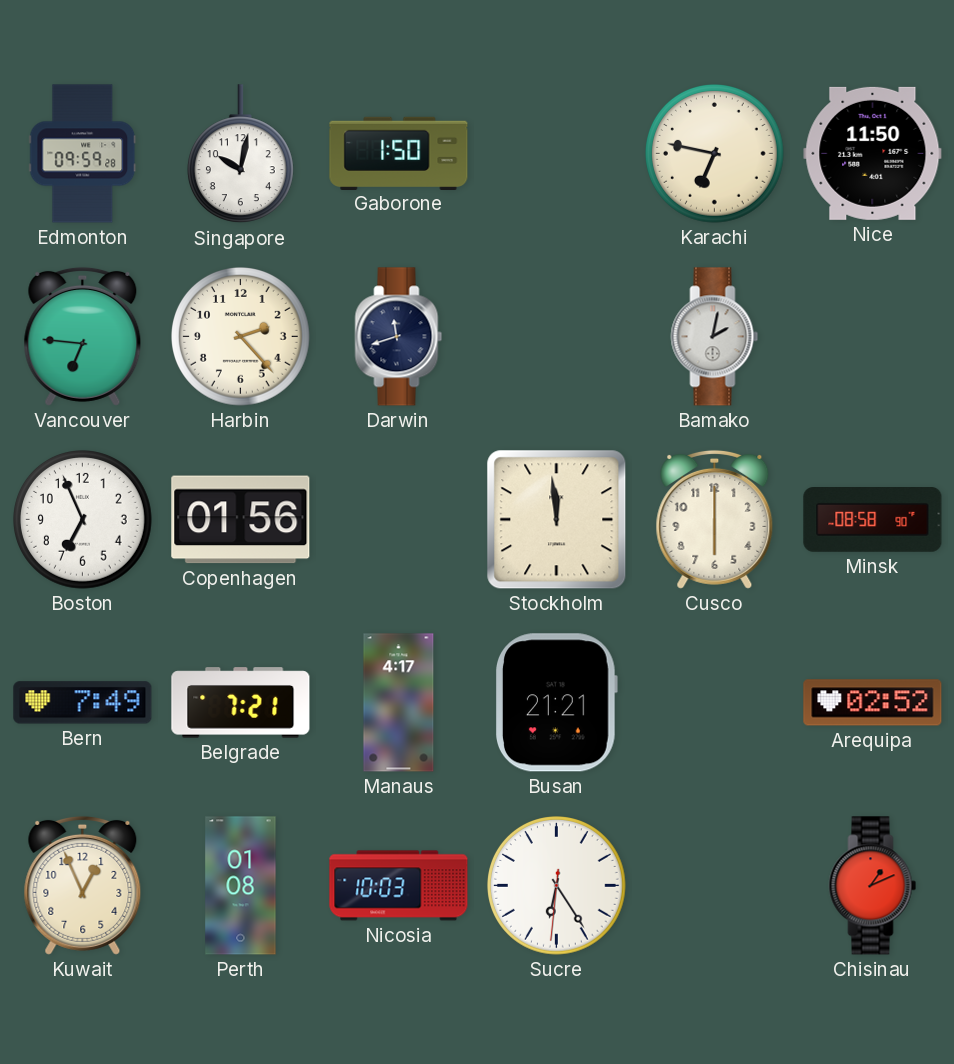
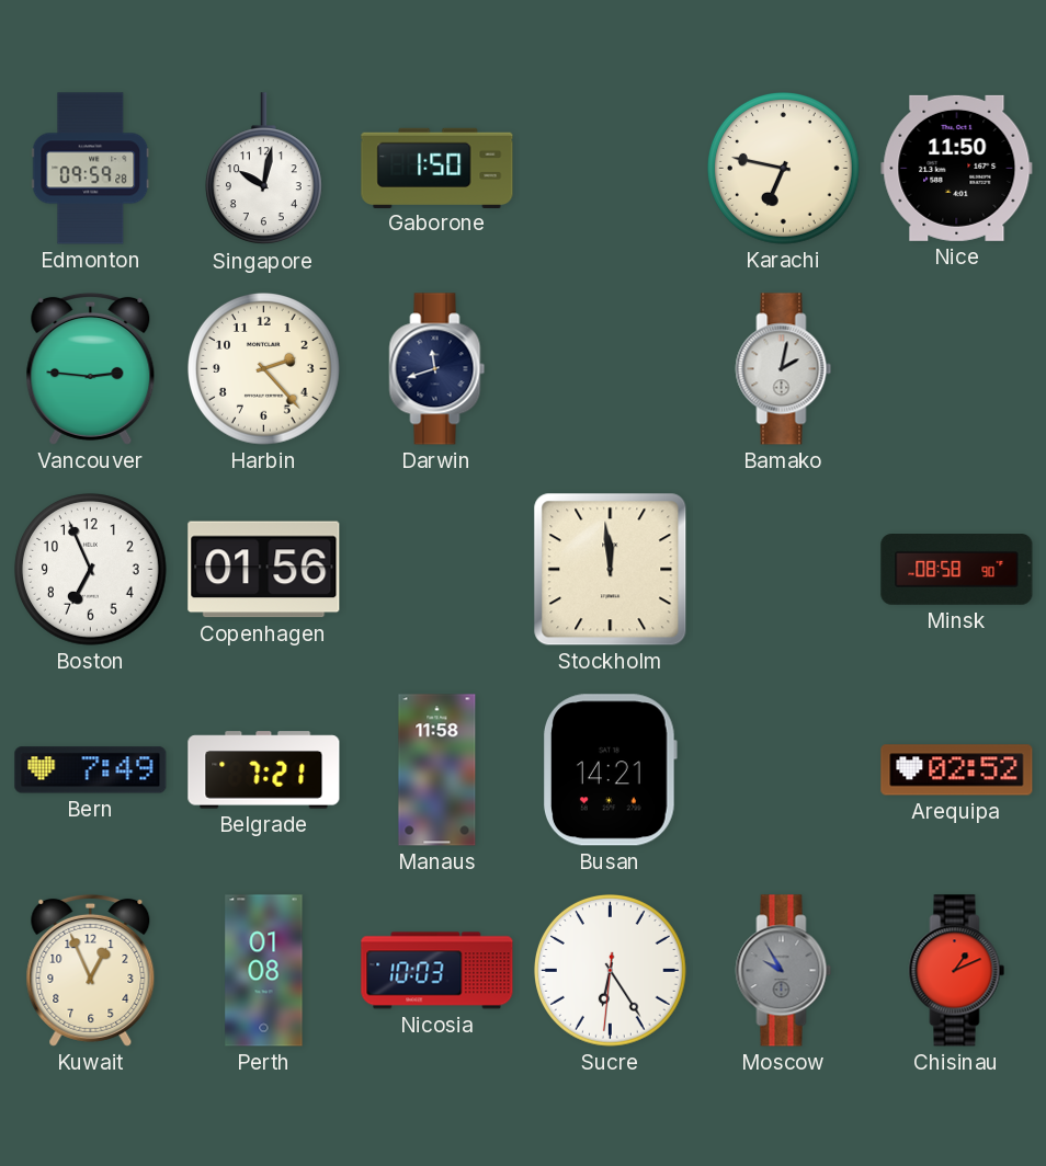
Vancouver: 6:46 -> 2:46 (91, 368)
Cusco: 6:00 -> none (715, 519)
Manaus: 4:17 -> 11:58 (437, 770)
Busan: 21:21 -> 14:21 (611, 770)
Moscow: none -> 9:55 (784, 971)
